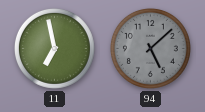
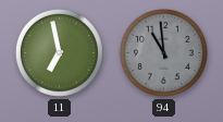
94: 5:08 -> 10:59 (163, 52)
